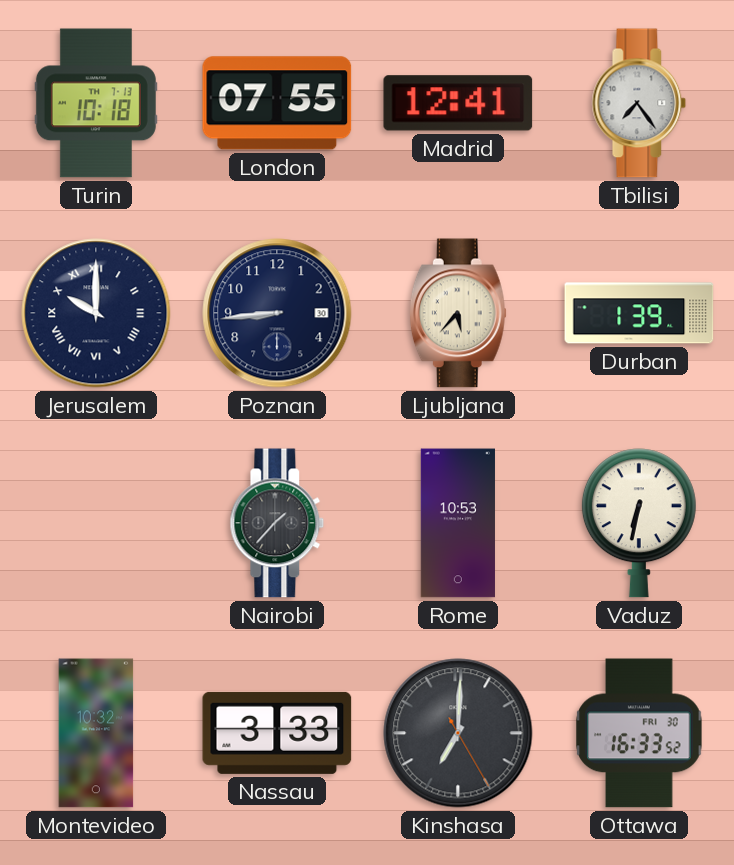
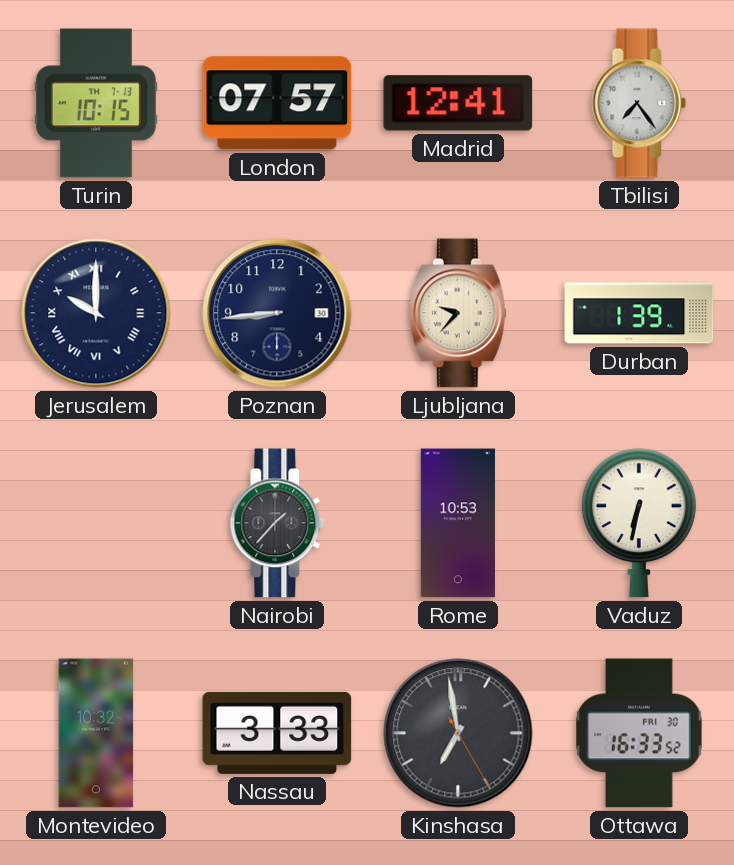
Turin: 10:18 -> 10:15 (96, 103)
London: 07:55 -> 07:57 (277, 103)
Ljubljana: 5:37 -> 9:37 (458, 313)
Kinshasa: 7:00 -> 6:58 (458, 733)
